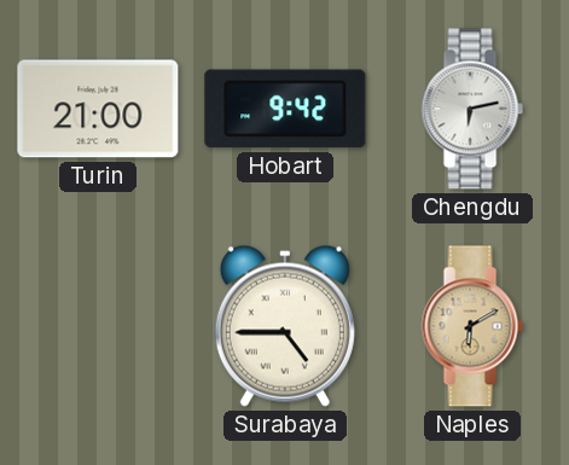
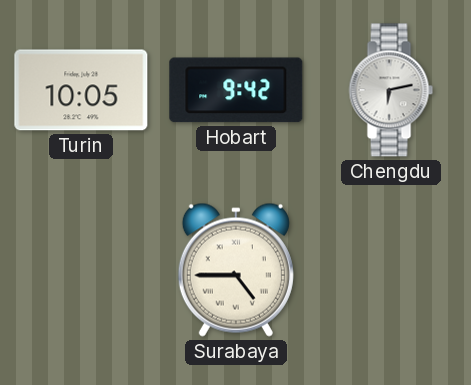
Turin: 21:00 -> 10:05 (81, 90)
Naples: 6:10 -> none (472, 326)
